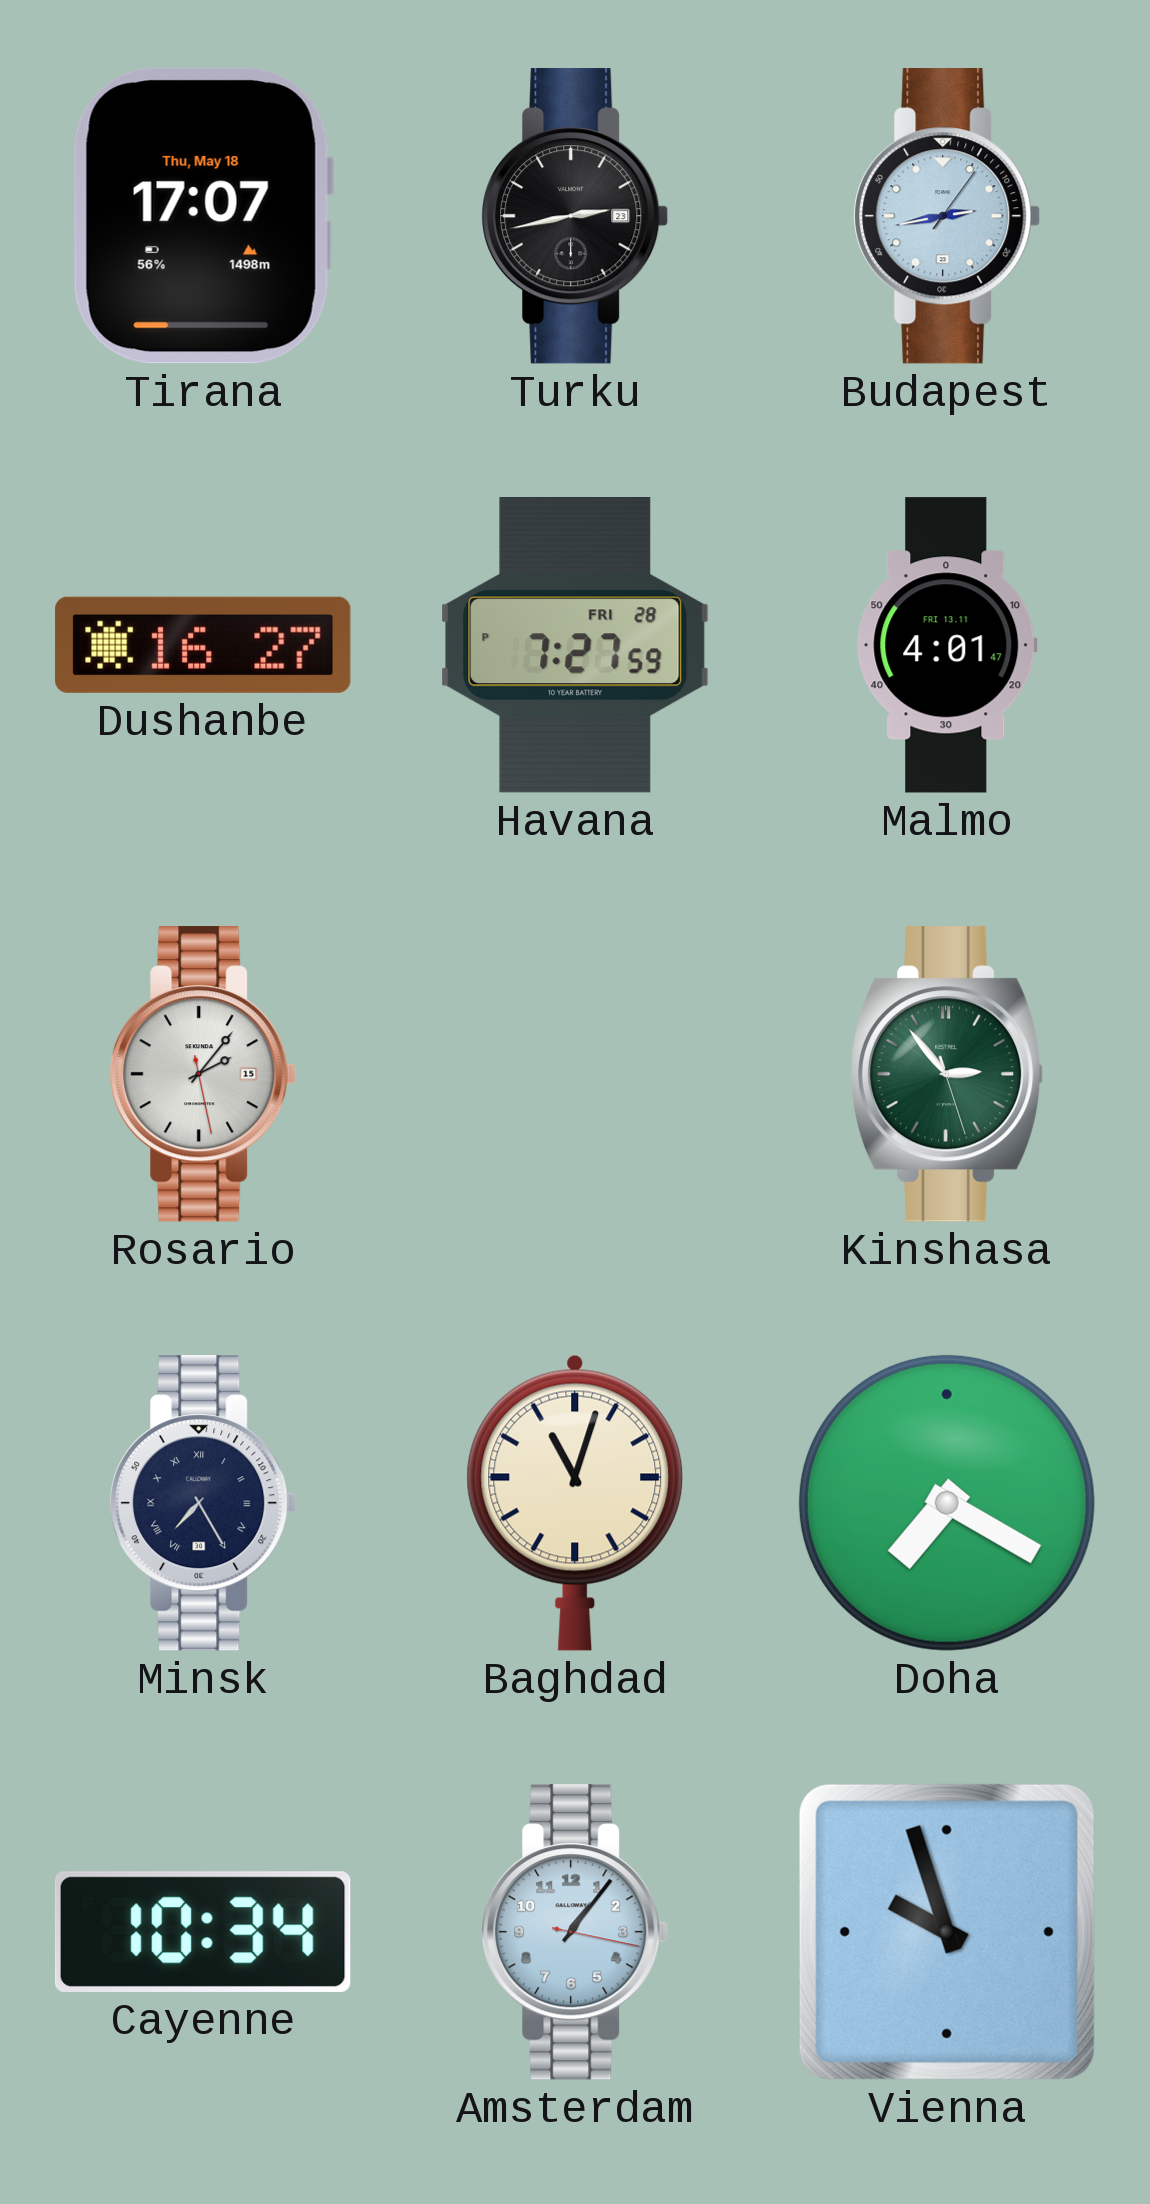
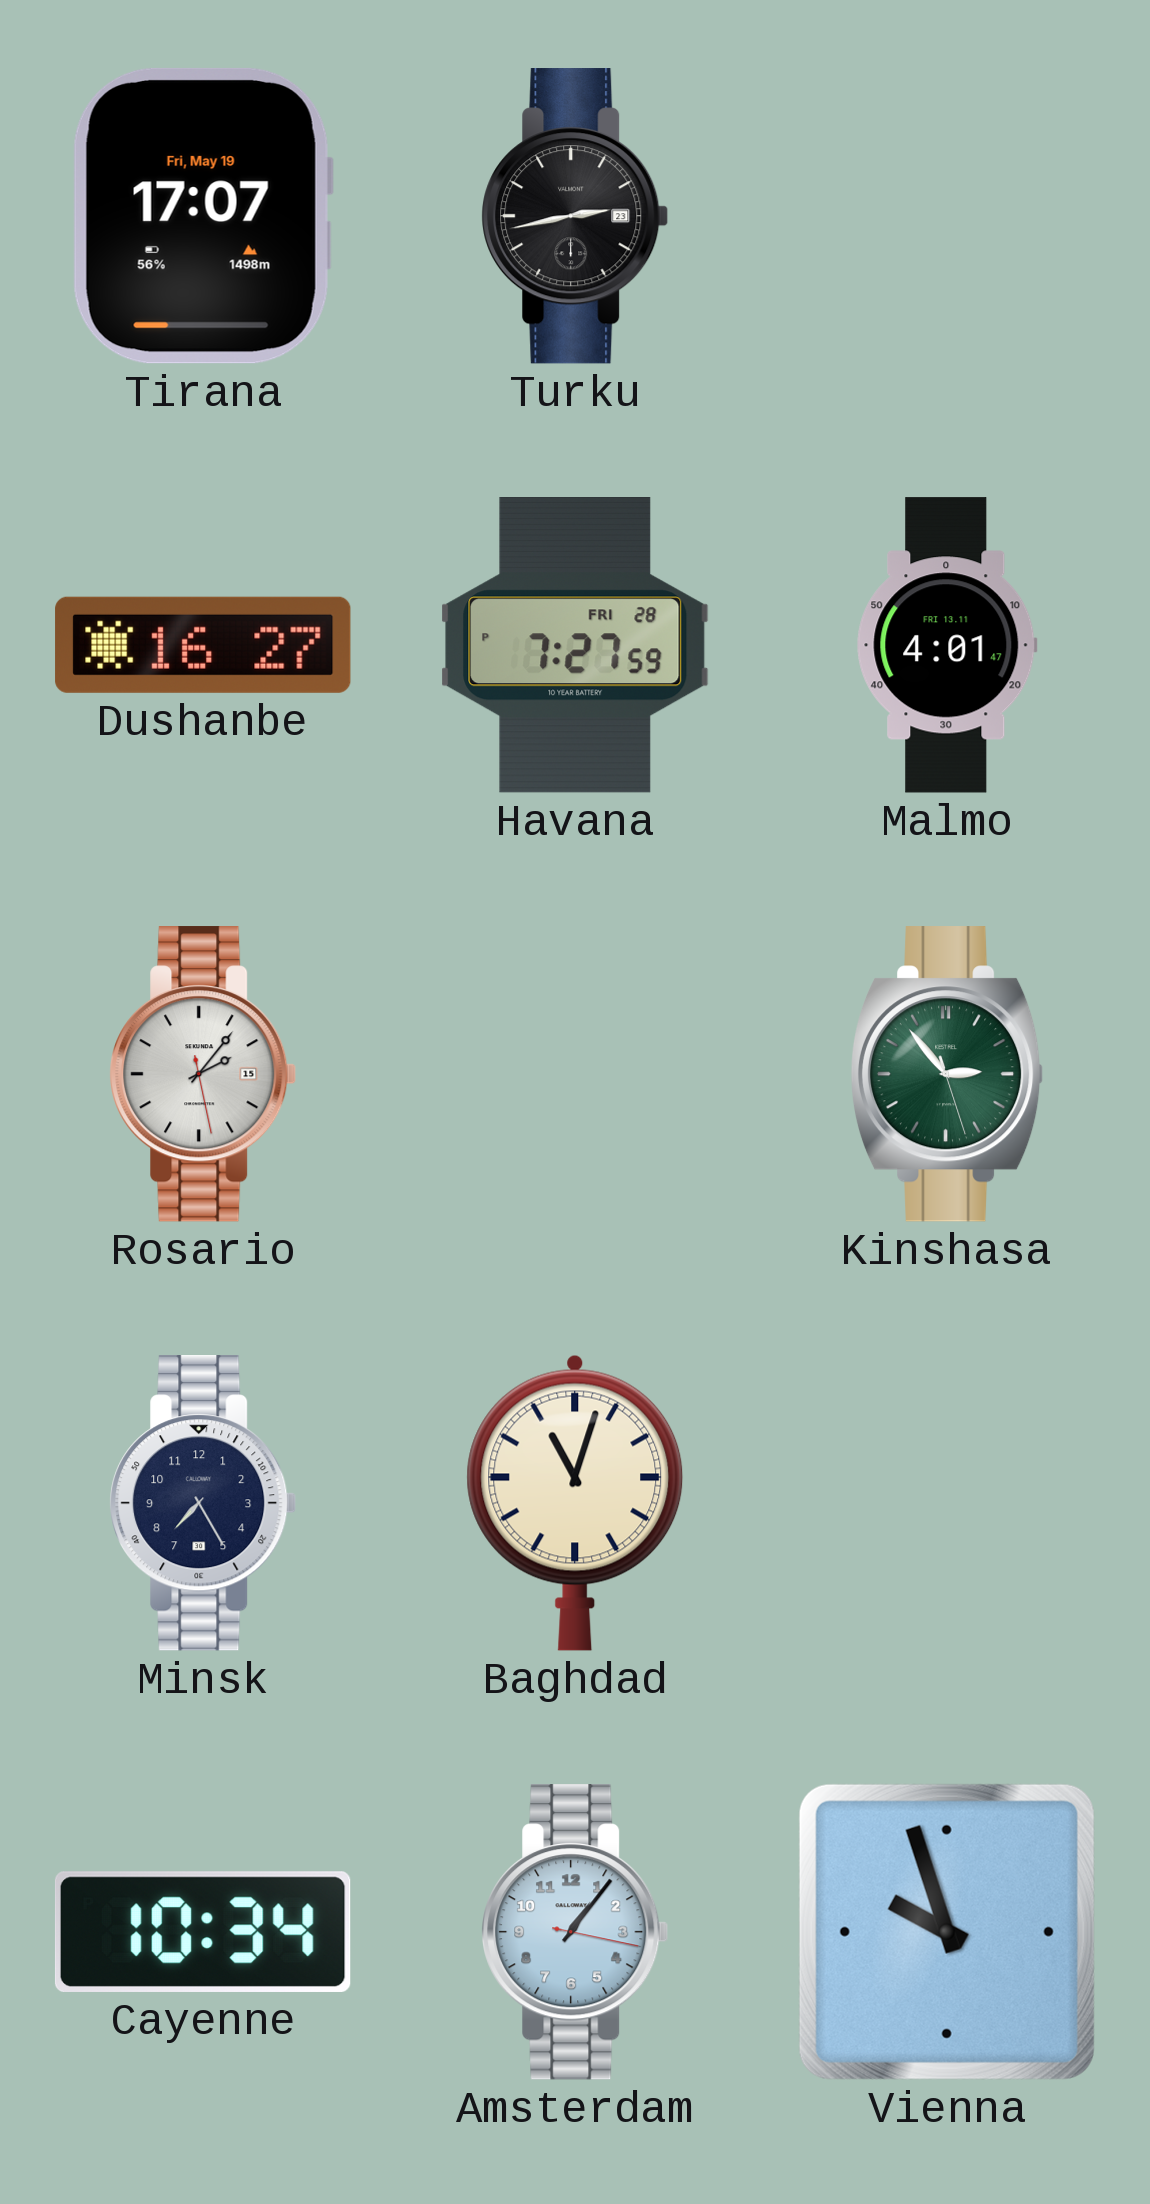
Tirana date: Thu, May 18 -> Fri, May 19 (203, 216)
Budapest: 2:43 -> none (947, 216)
Minsk numerals: Roman -> Arabic (203, 1503)
Doha: 7:20 -> none (947, 1503)
